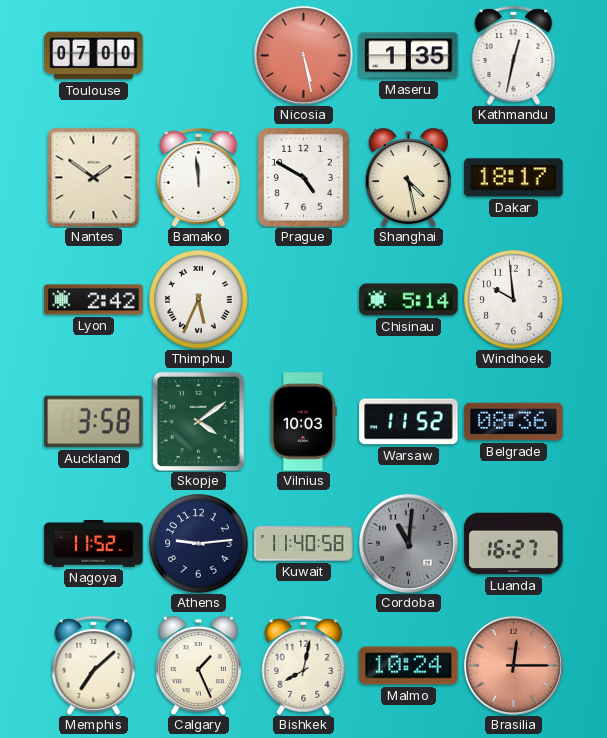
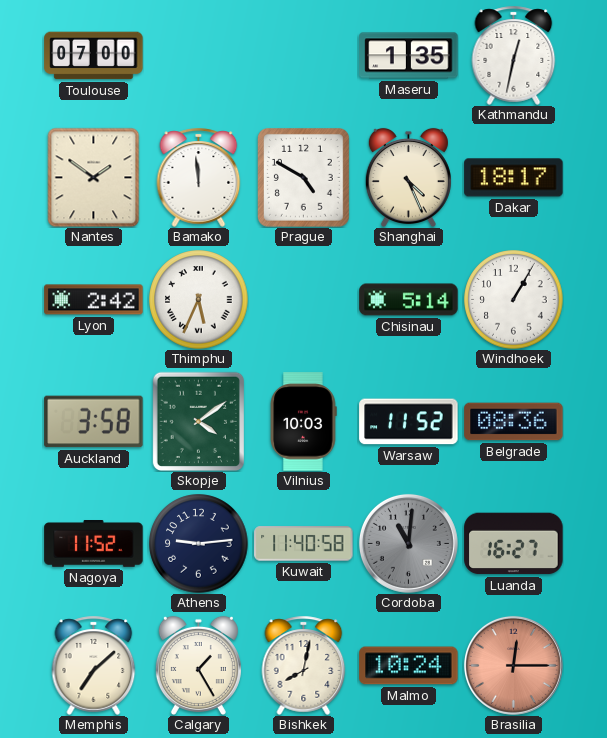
Nicosia: 5:28 -> none (303, 55)
Shanghai: 4:28 -> 4:26 (408, 177)
Windhoek: 9:59 -> 1:05 (514, 300)
Calgary: 1:26 -> 1:25 (198, 665)
